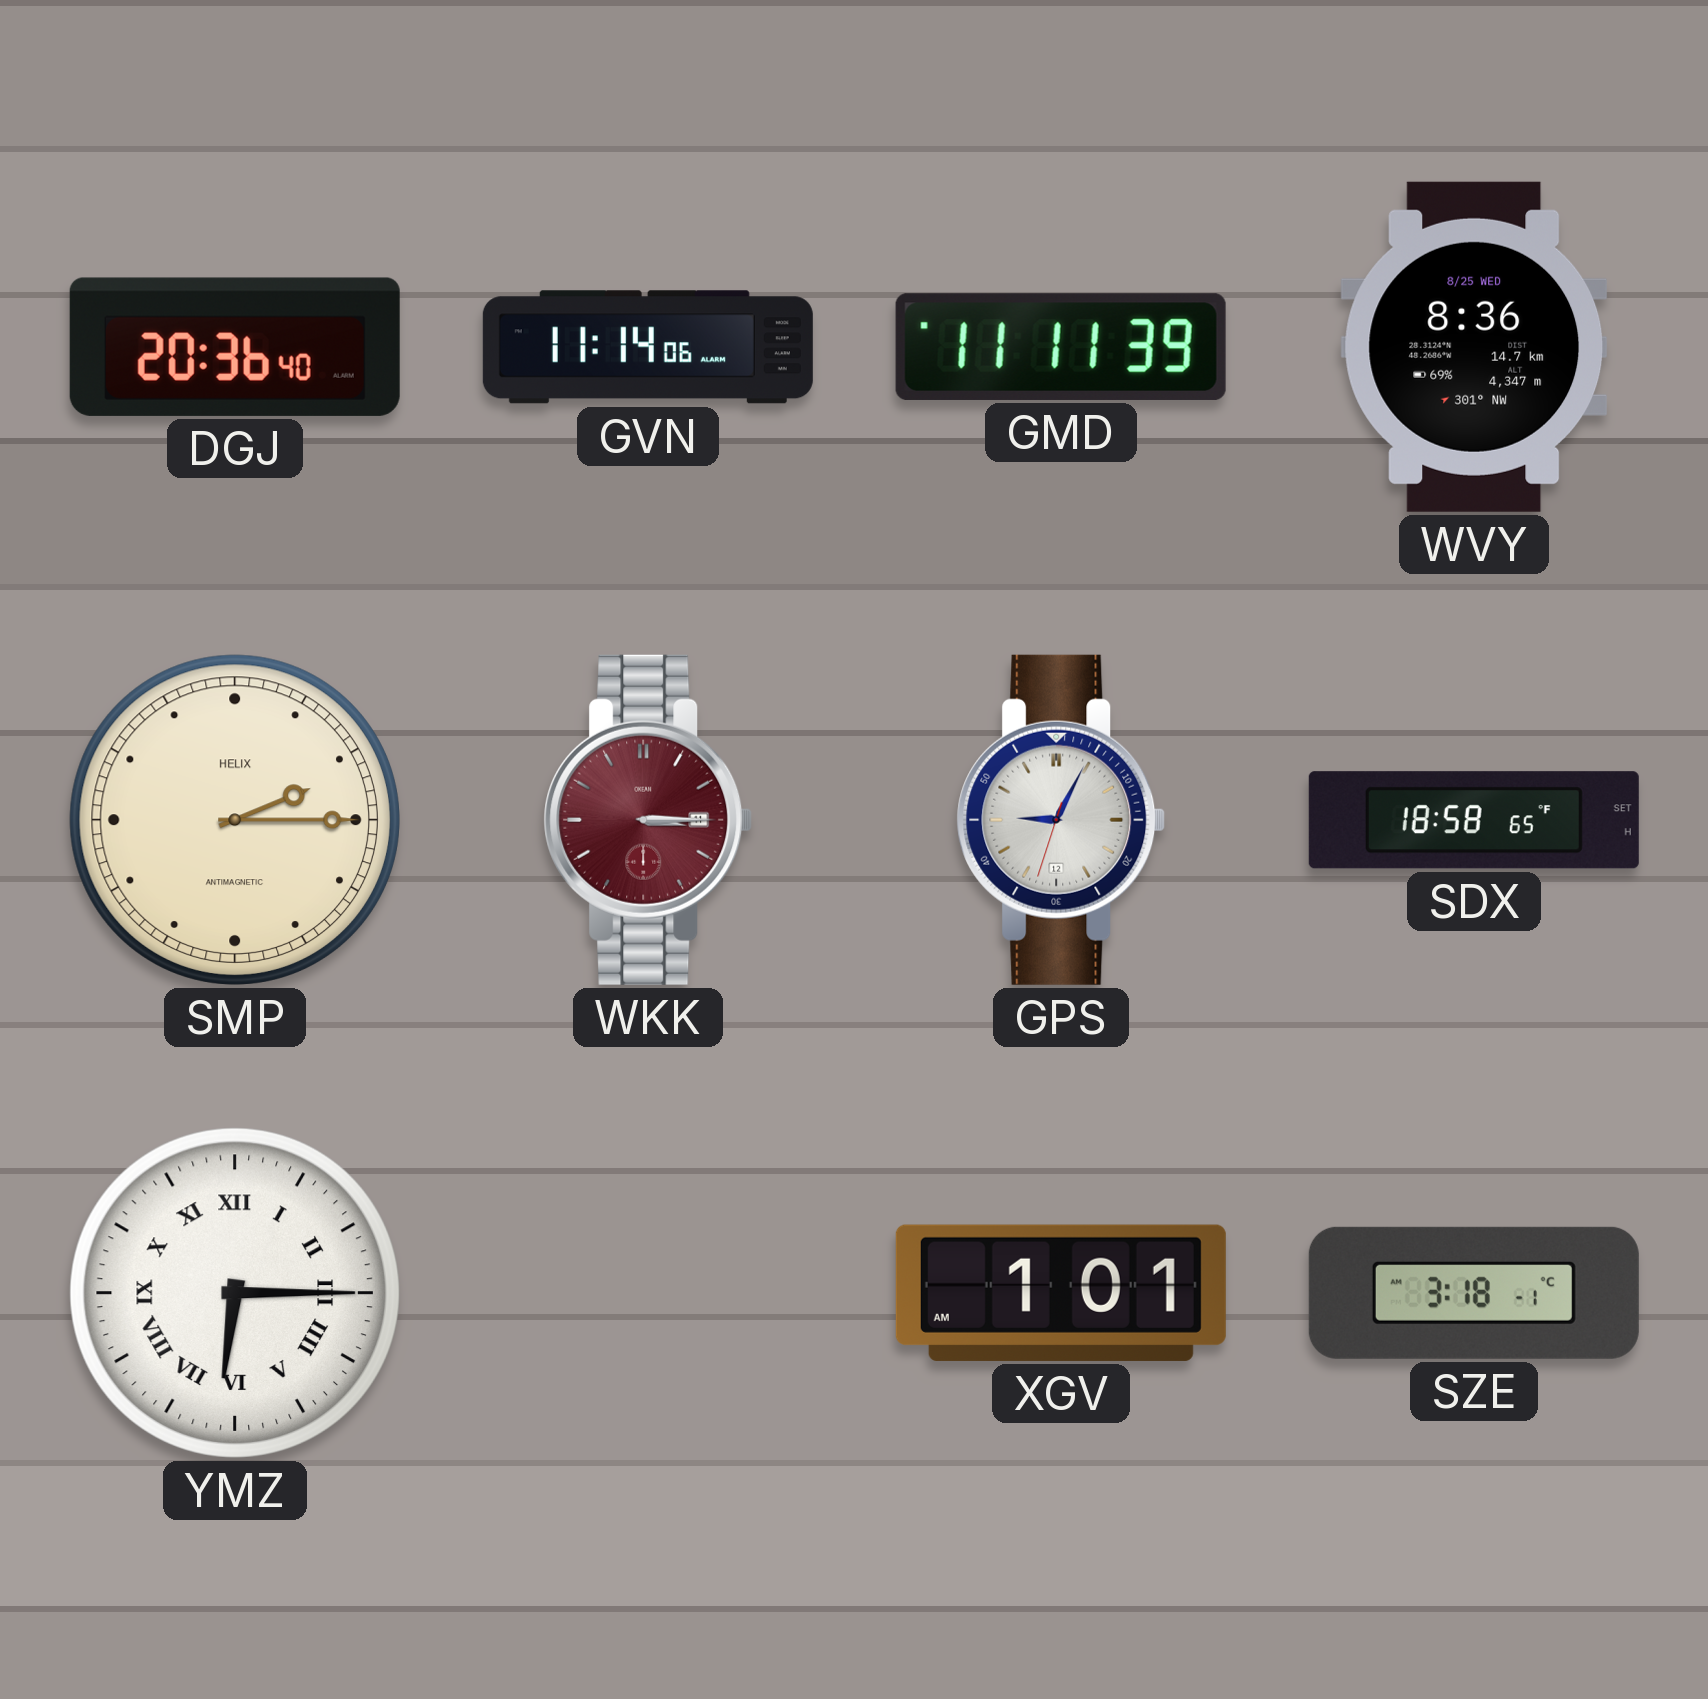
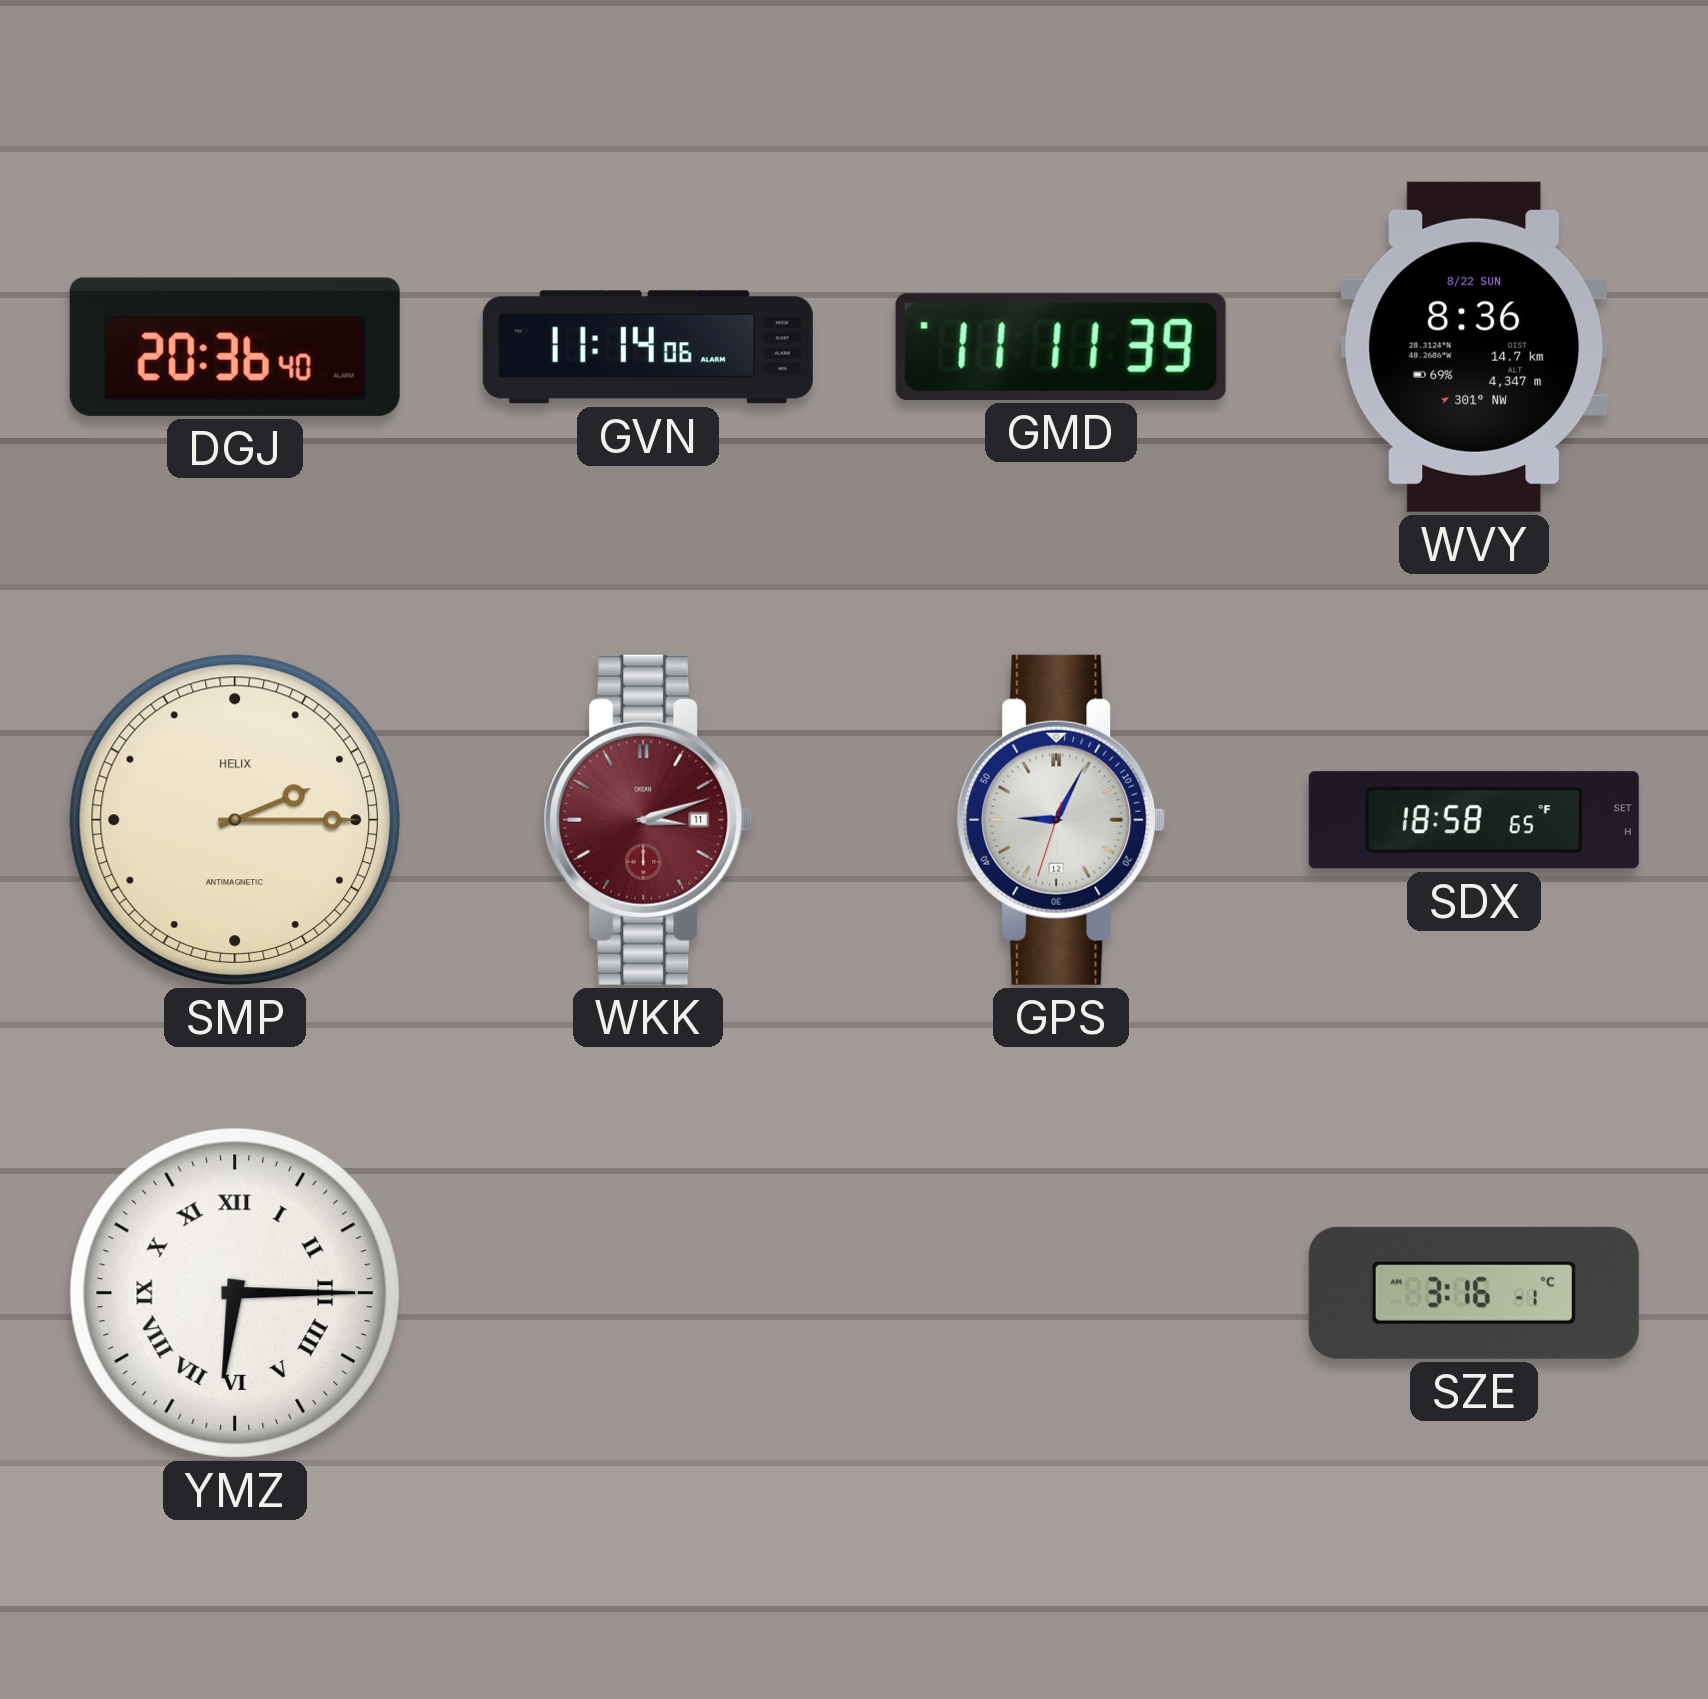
WVY date: 8/25 WED -> 8/22 SUN (1474, 347)
WKK: 3:15 -> 3:12 (648, 820)
XGV: 1:01 -> none (1061, 1293)
SZE: 3:18 -> 3:16 (1474, 1293)
